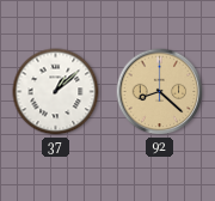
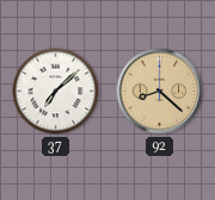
37: 1:08 -> 7:08 (56, 92)
